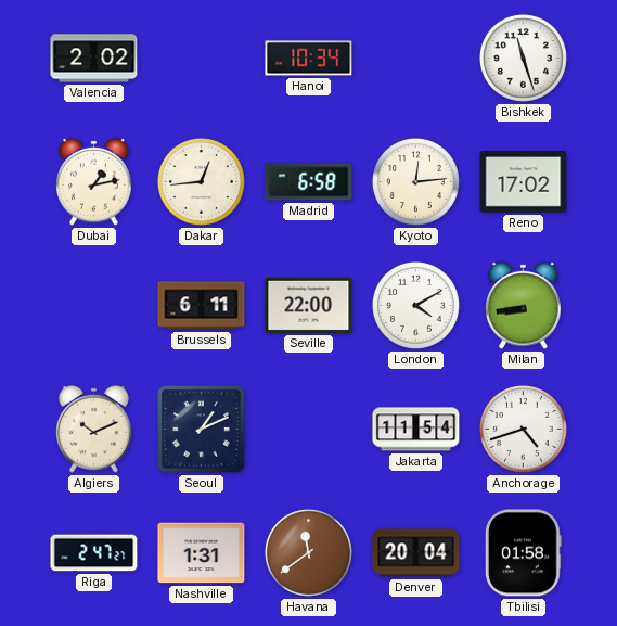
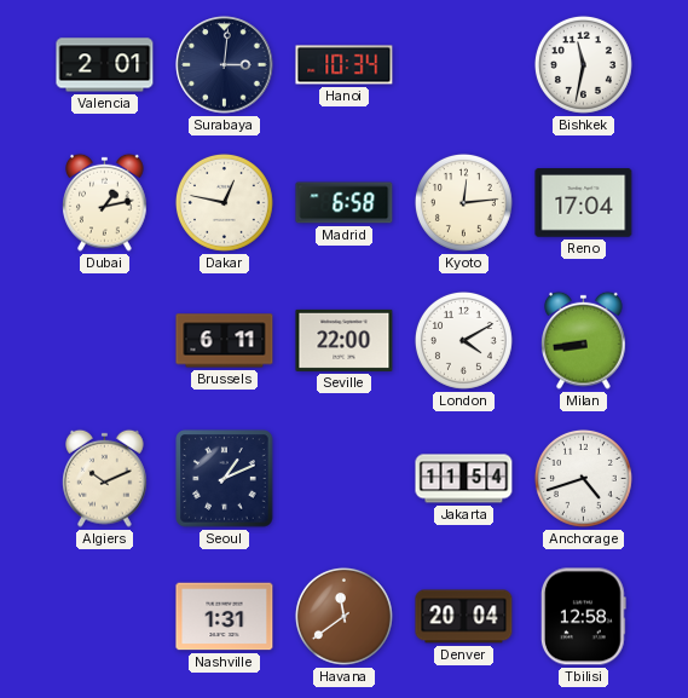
Valencia: 2:02 -> 2:01 (105, 65)
Surabaya: none -> 3:01 (225, 65)
Bishkek: 11:27 -> 11:32 (583, 64)
Dakar: 12:44 -> 12:47 (224, 202)
Reno: 17:02 -> 17:04 (584, 203)
Riga: 2:47 -> none (94, 553)
Tbilisi: 01:58 -> 12:58 (583, 617)
